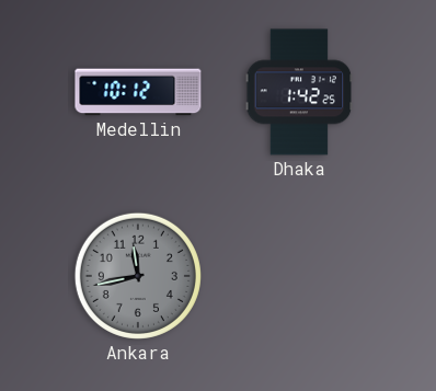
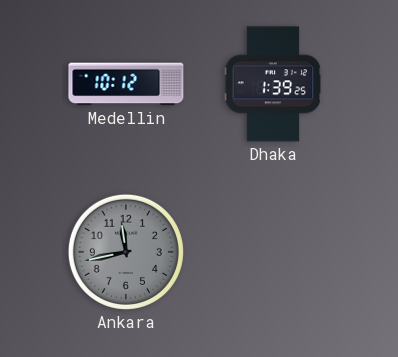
Dhaka: 1:42 -> 1:39 (273, 84)
